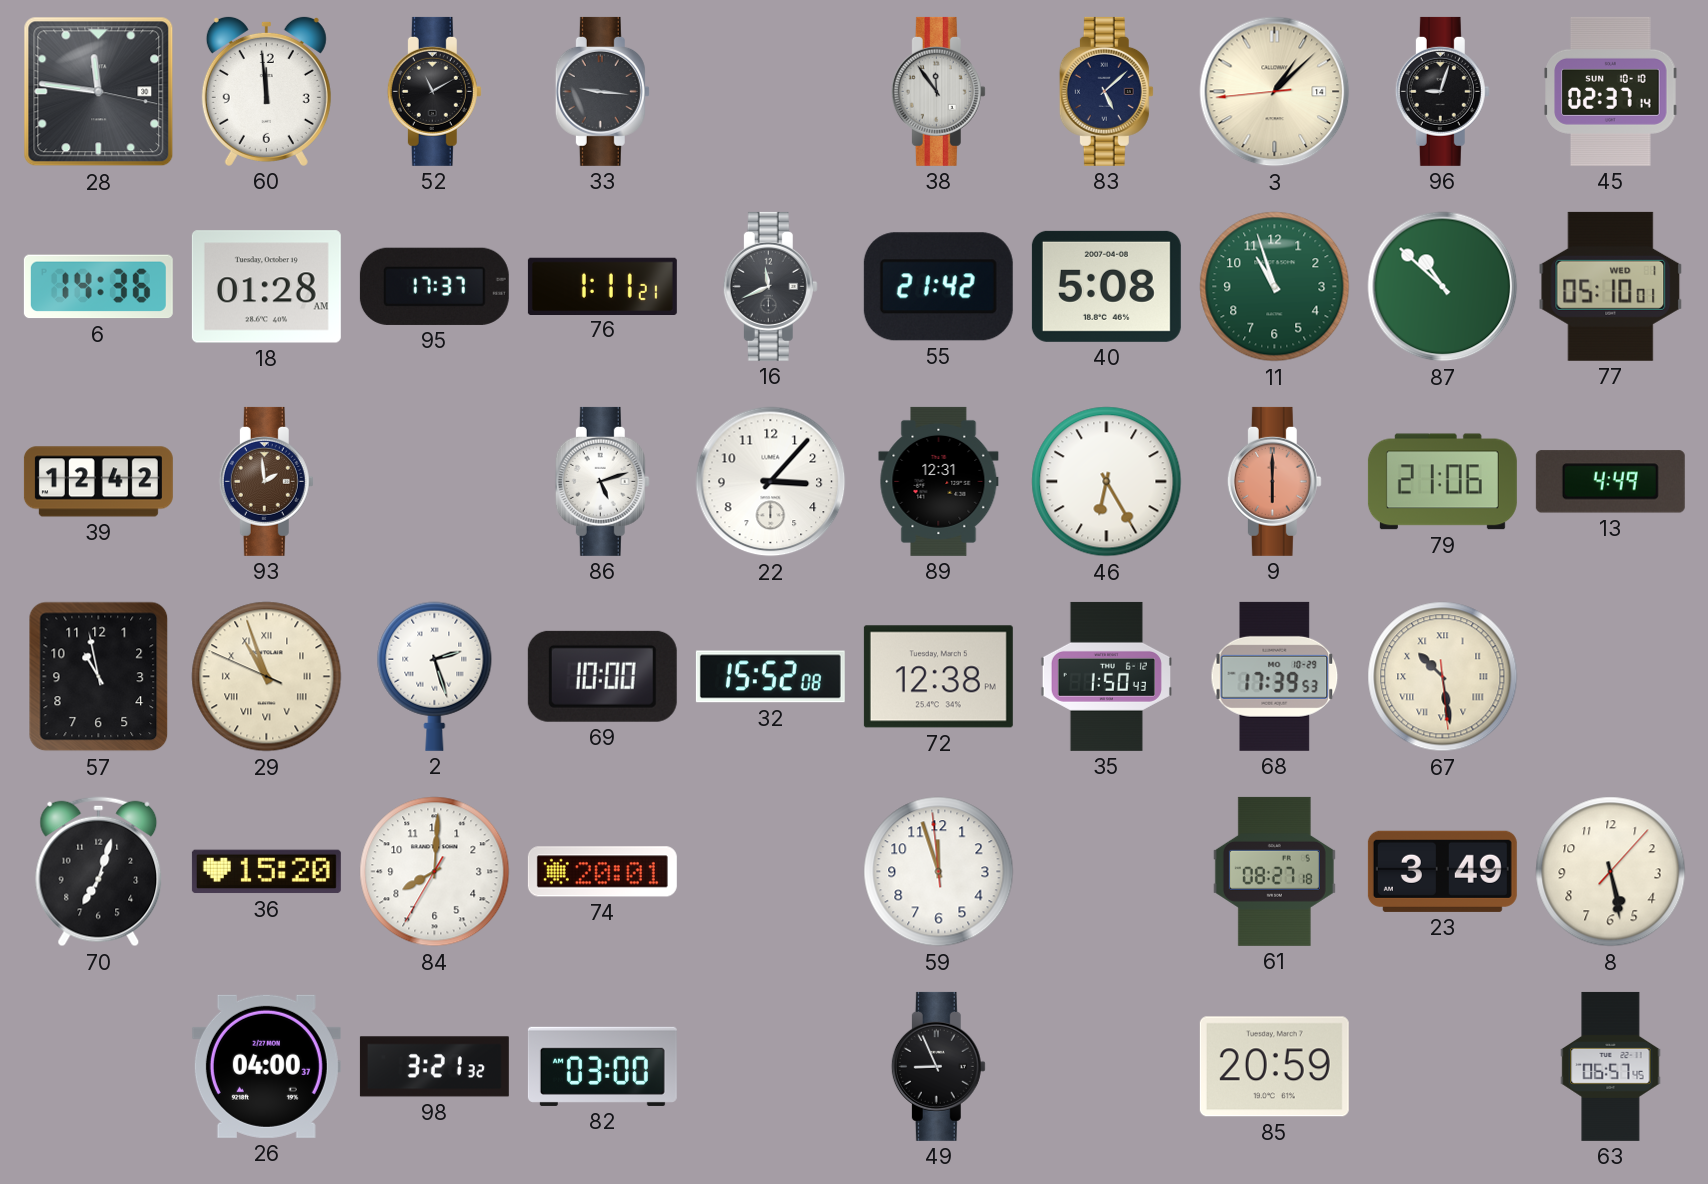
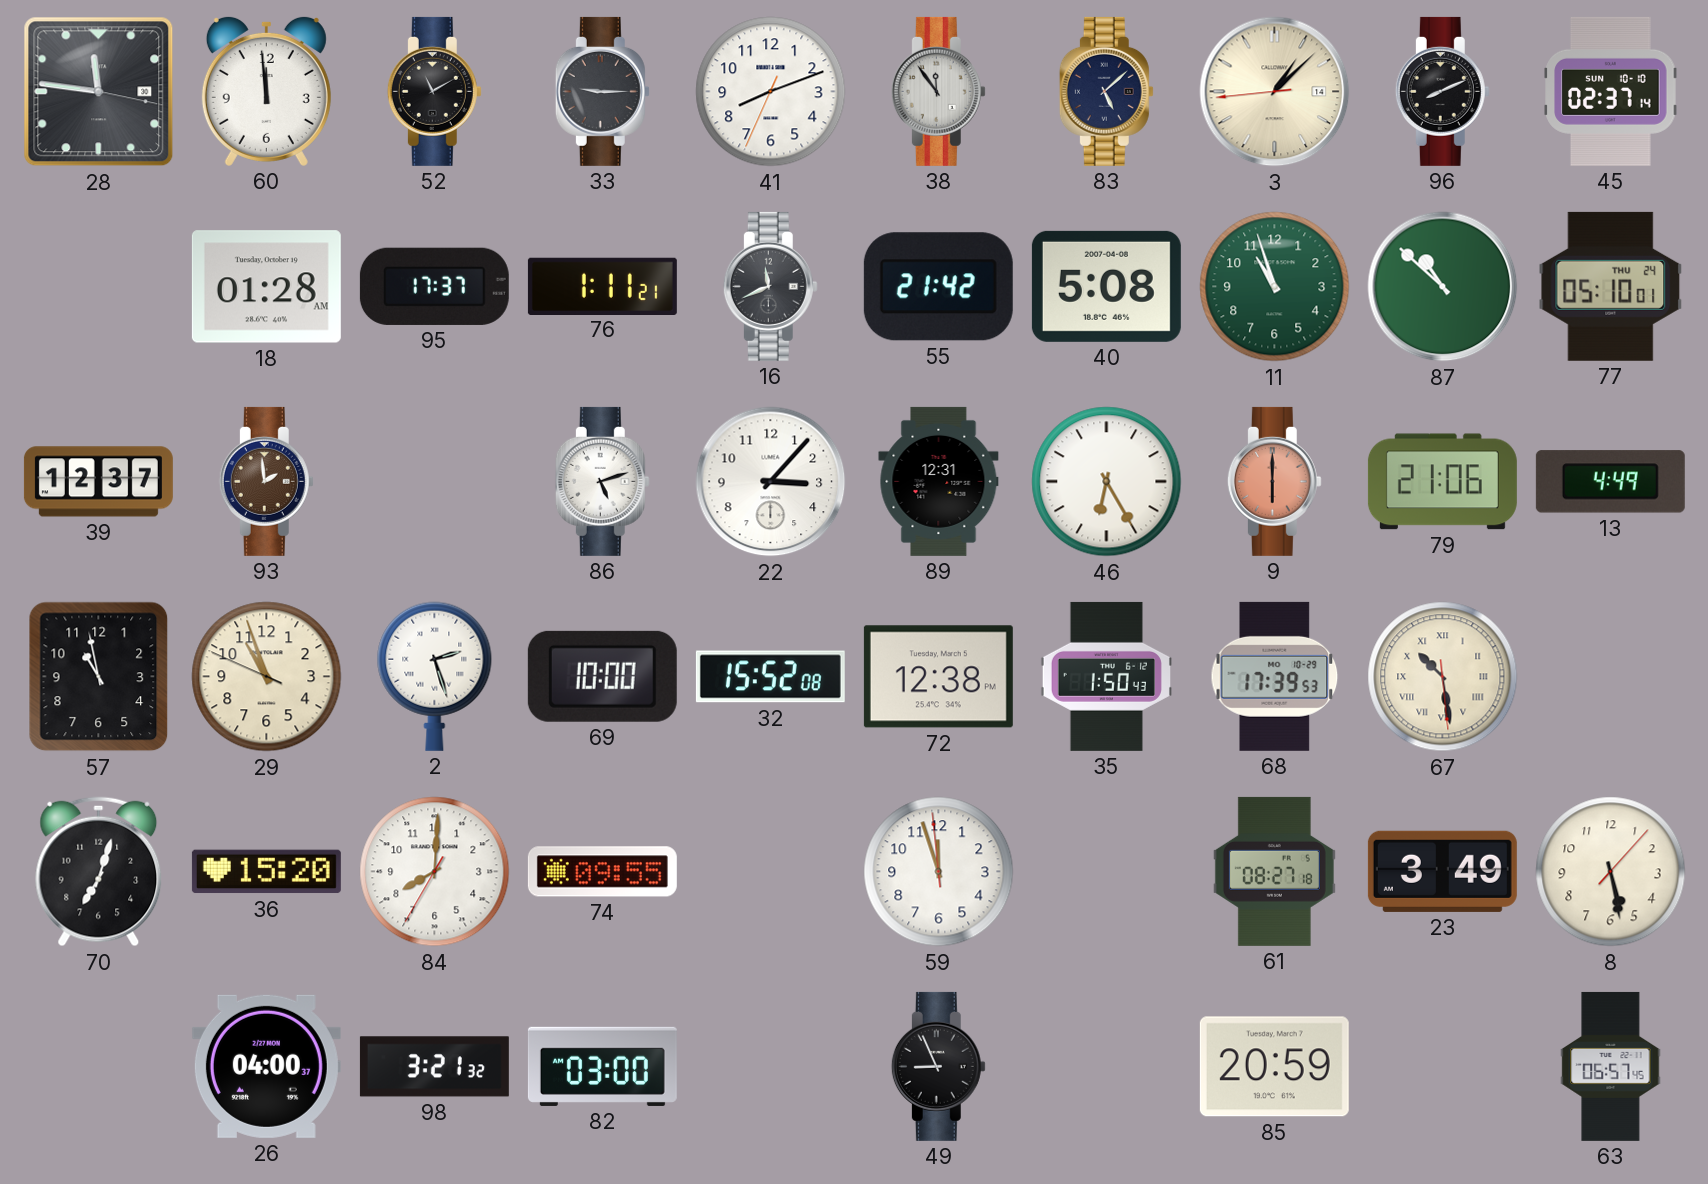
33: 9:16 -> 9:15 (602, 91)
41: none -> 8:11 (771, 92)
96: 9:03 -> 8:11 (1442, 91)
6: 14:36 -> none (98, 287)
77 date: WED 1 -> THU 24 (1611, 286)
39: 12:42 -> 12:37 (98, 482)
29 numerals: Roman -> Arabic (267, 677)
74: 20:01 -> 09:55 (602, 872)
